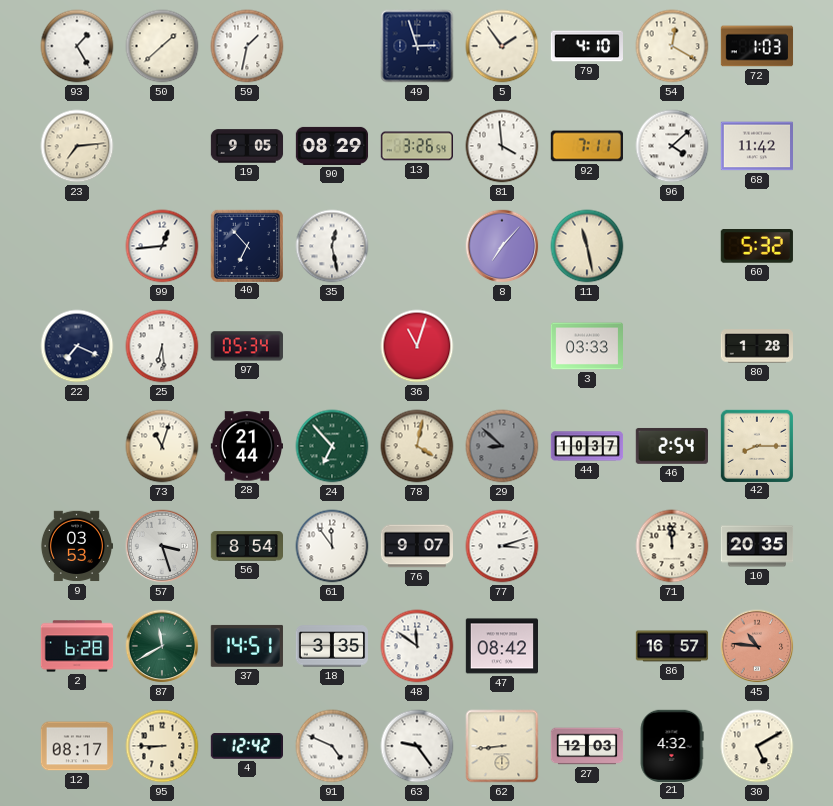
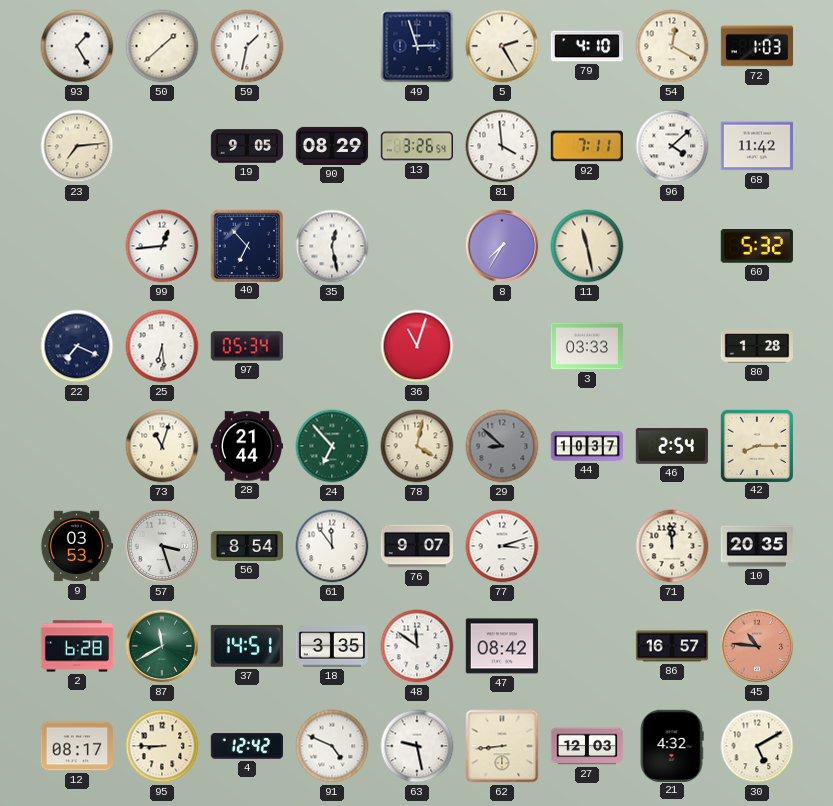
5: 1:54 -> 2:25 (502, 46)
8: 7:07 -> 7:35 (502, 246)
63: 9:24 -> 9:28 (417, 746)
